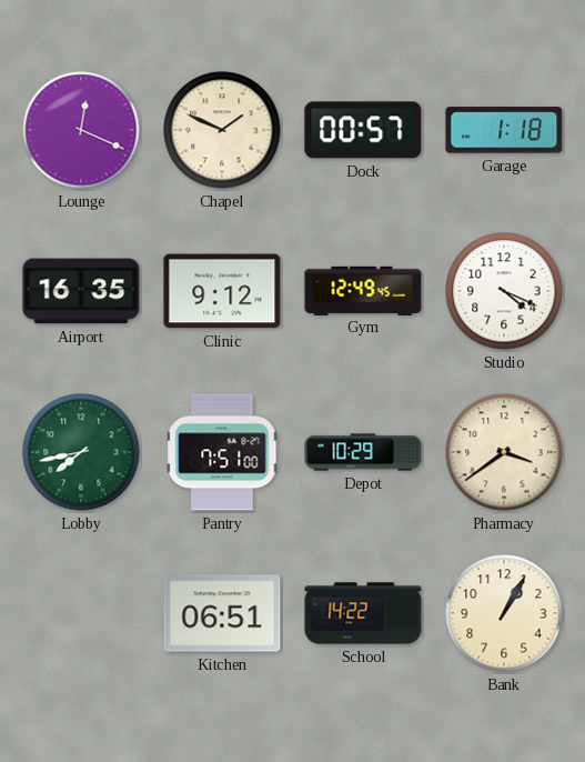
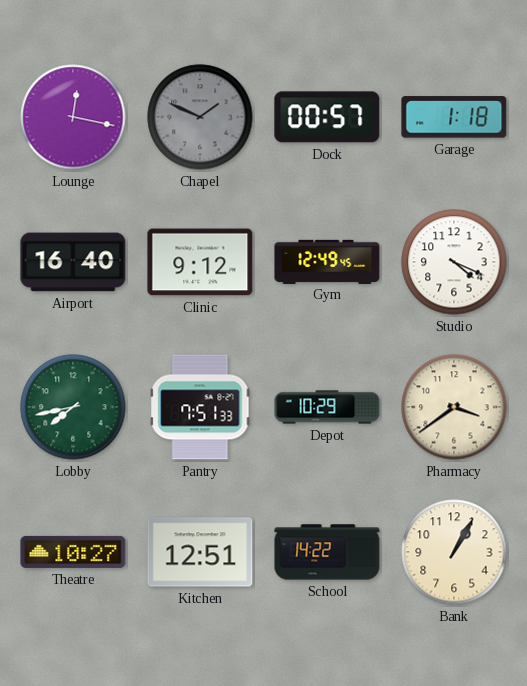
Lounge: 12:19 -> 12:17 (73, 117)
Chapel dial: cream -> grey (200, 117)
Airport: 16:35 -> 16:40 (73, 262)
Pantry: 7:51:00 -> 7:51:33 (200, 407)
Theatre: none -> 10:27 (73, 552)
Kitchen: 06:51 -> 12:51 (200, 552)
